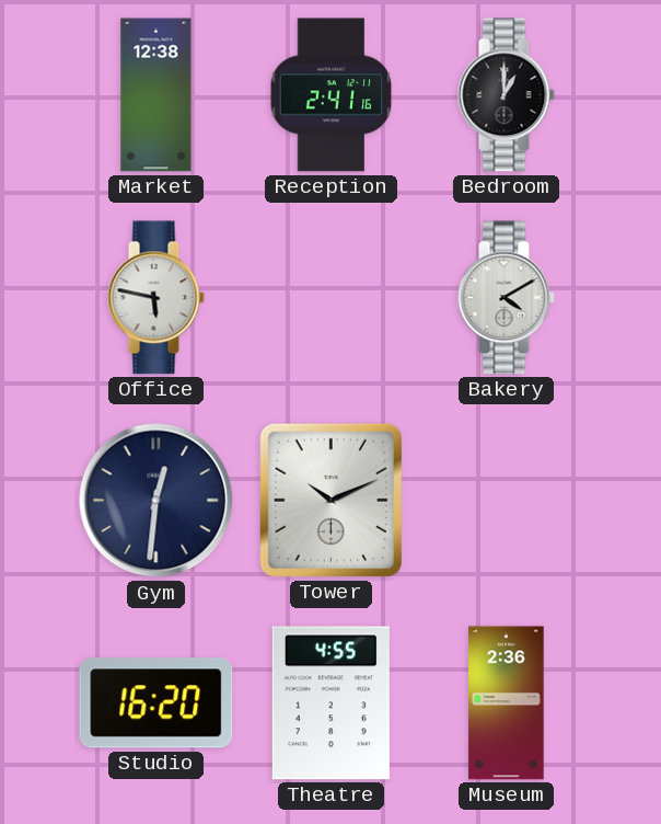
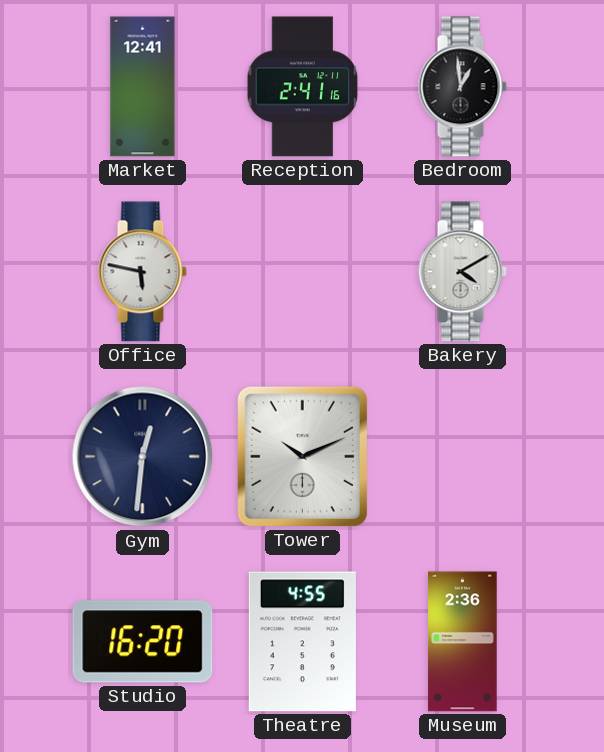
Market: 12:38 -> 12:41 (143, 87)
Bedroom: 1:00 -> 12:59 (462, 87)
